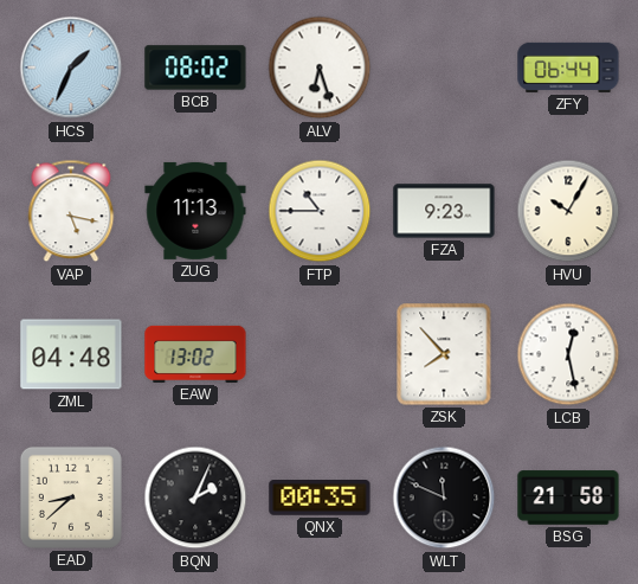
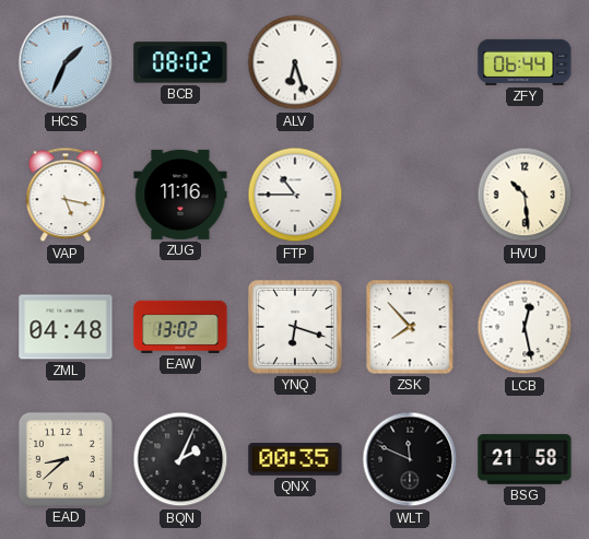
ZUG: 11:13 -> 11:16 (180, 195)
FZA: 9:23 -> none (444, 211)
HVU: 10:05 -> 10:29 (525, 195)
YNQ: none -> 6:18 (296, 328)
